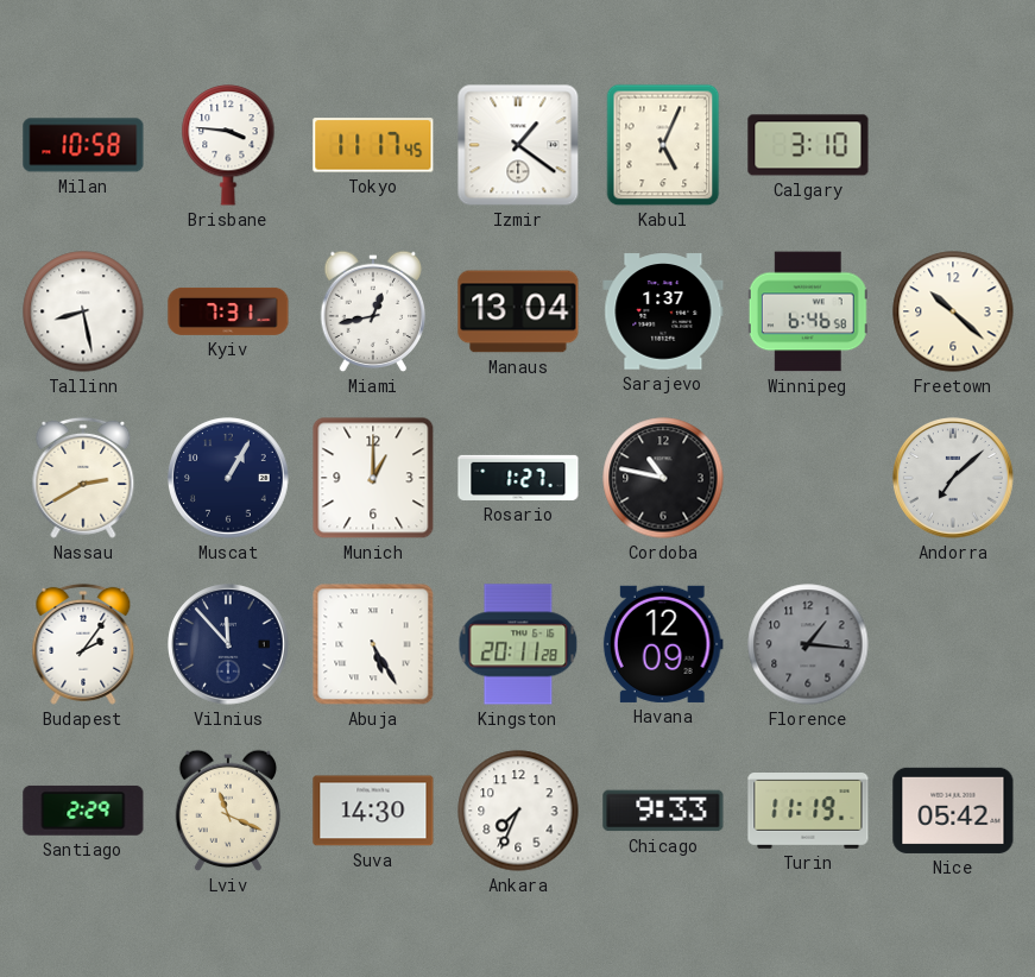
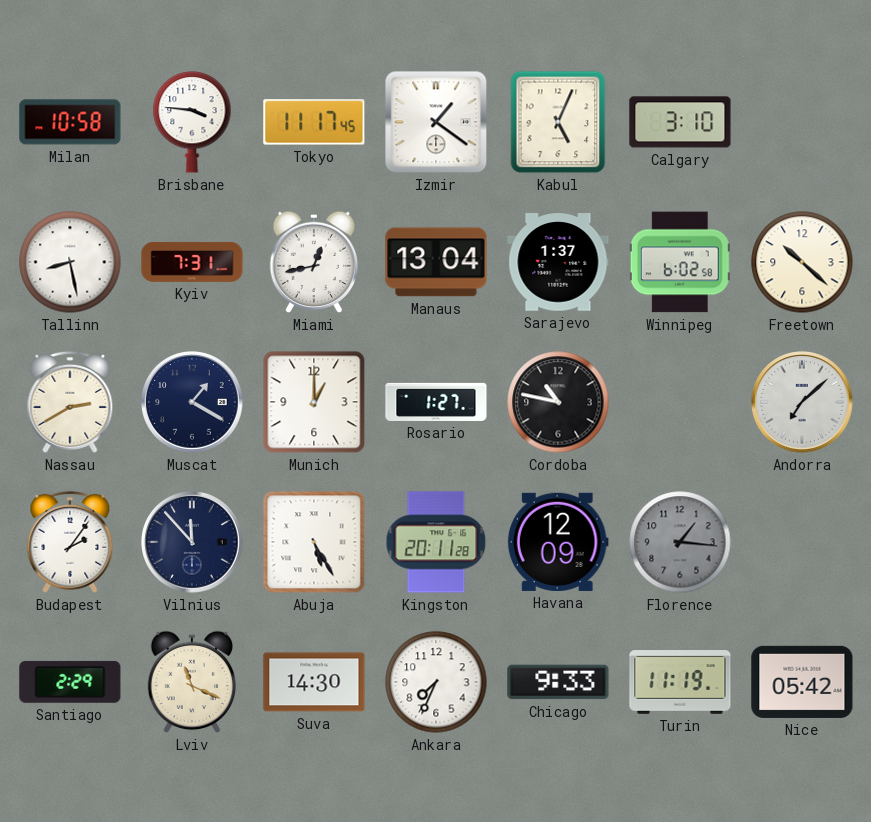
Winnipeg: 6:46 -> 6:02 (680, 262)
Muscat: 1:05 -> 1:20 (193, 403)
